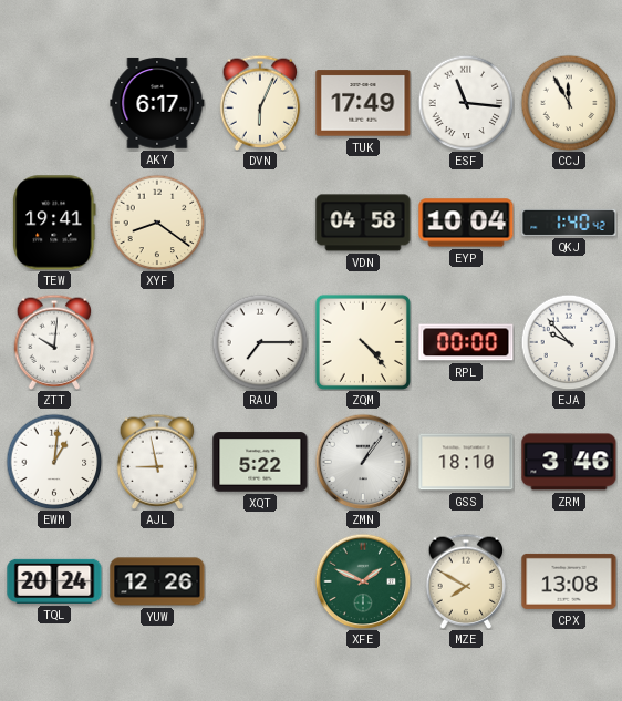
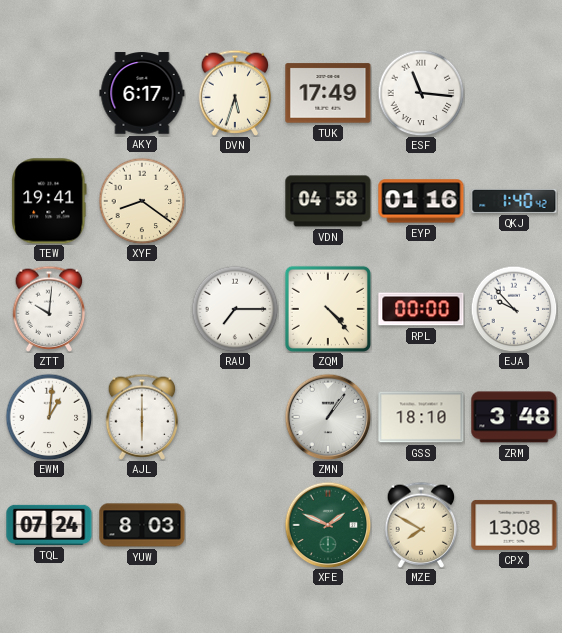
DVN: 6:04 -> 5:33 (235, 93)
CCJ: 11:55 -> none (569, 103)
EYP: 10:04 -> 01:16 (421, 201)
AJL: 8:58 -> 6:00 (142, 417)
XQT: 5:22 -> none (260, 462)
ZRM: 3:46 -> 3:48 (514, 417)
TQL: 20:24 -> 07:24 (49, 525)
YUW: 12:26 -> 8:03 (142, 525)
